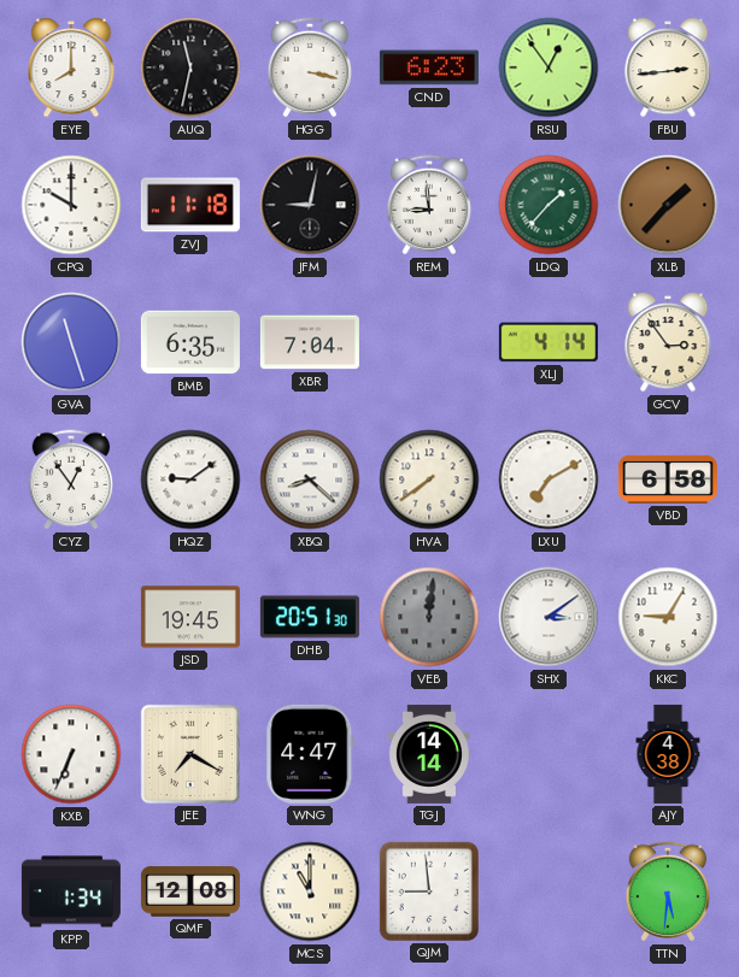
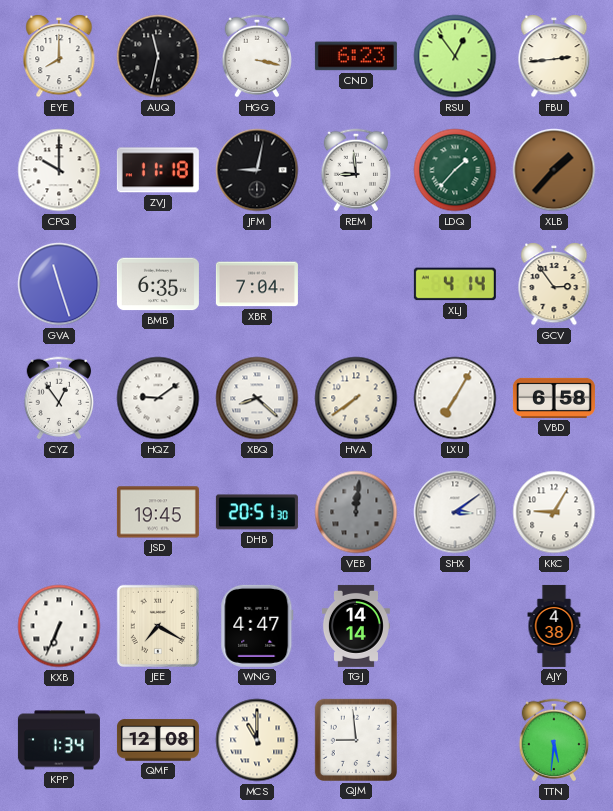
LXU: 7:10 -> 7:05 (455, 398)
